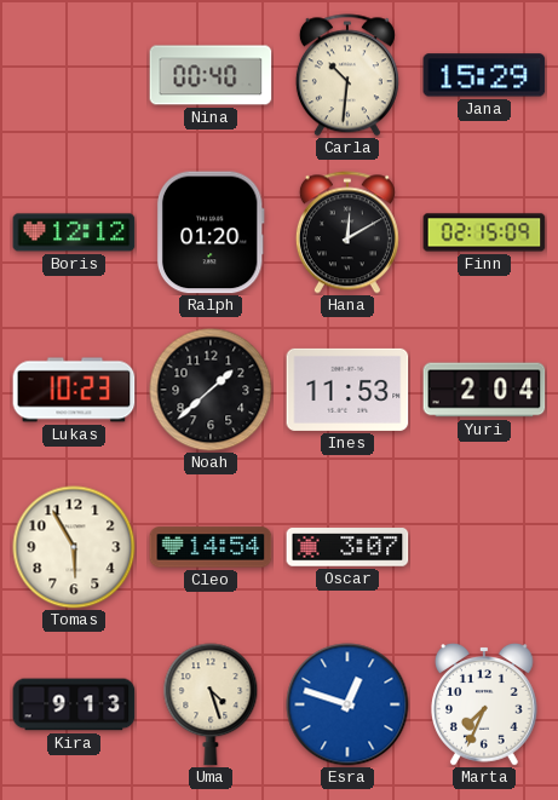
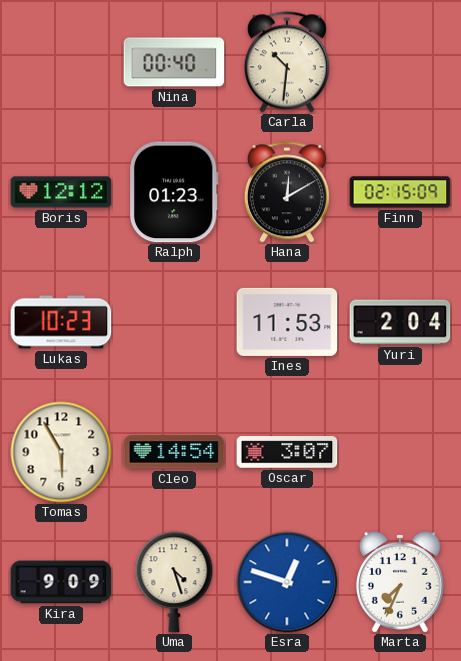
Jana: 15:29 -> none (484, 75)
Ralph: 01:20 -> 01:23 (174, 192)
Noah: 1:38 -> none (211, 390)
Kira: 9:13 -> 9:09 (61, 582)
